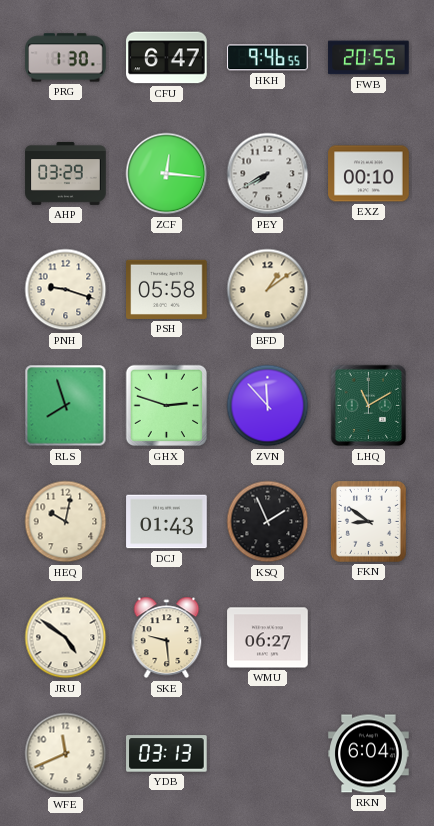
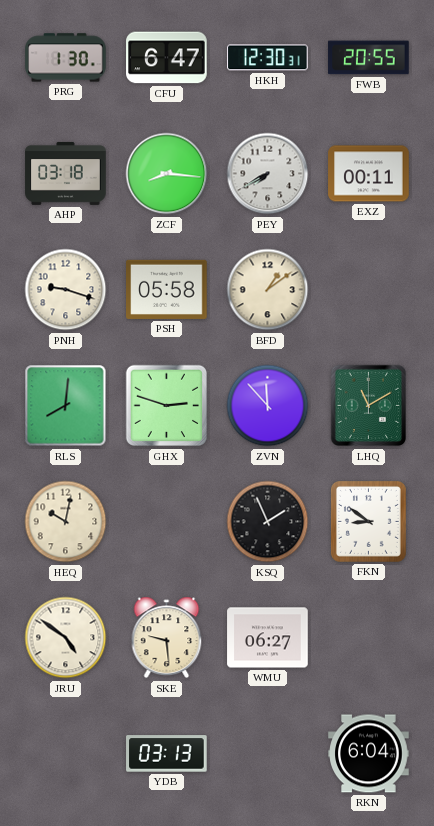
HKH: 9:46 -> 12:30 (268, 58)
AHP: 03:29 -> 03:18 (66, 173)
ZCF: 12:16 -> 8:16 (167, 174)
EXZ: 00:10 -> 00:11 (369, 174)
RLS: 7:57 -> 8:01 (66, 406)
DCJ: 01:43 -> none (167, 522)
WFE: 11:41 -> none (66, 754)
